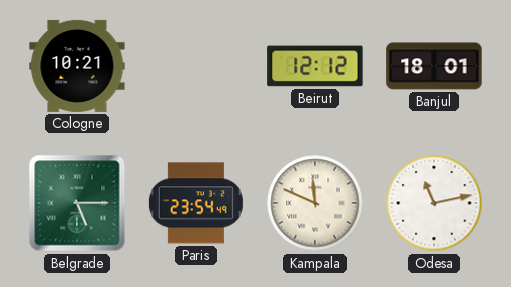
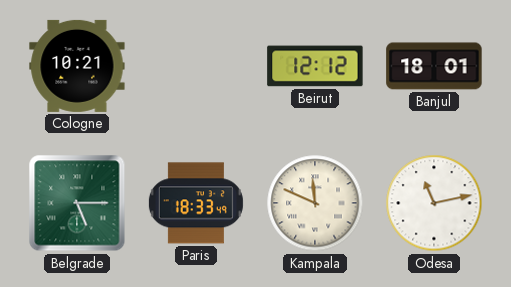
Paris: 23:54 -> 18:33 (196, 203)
